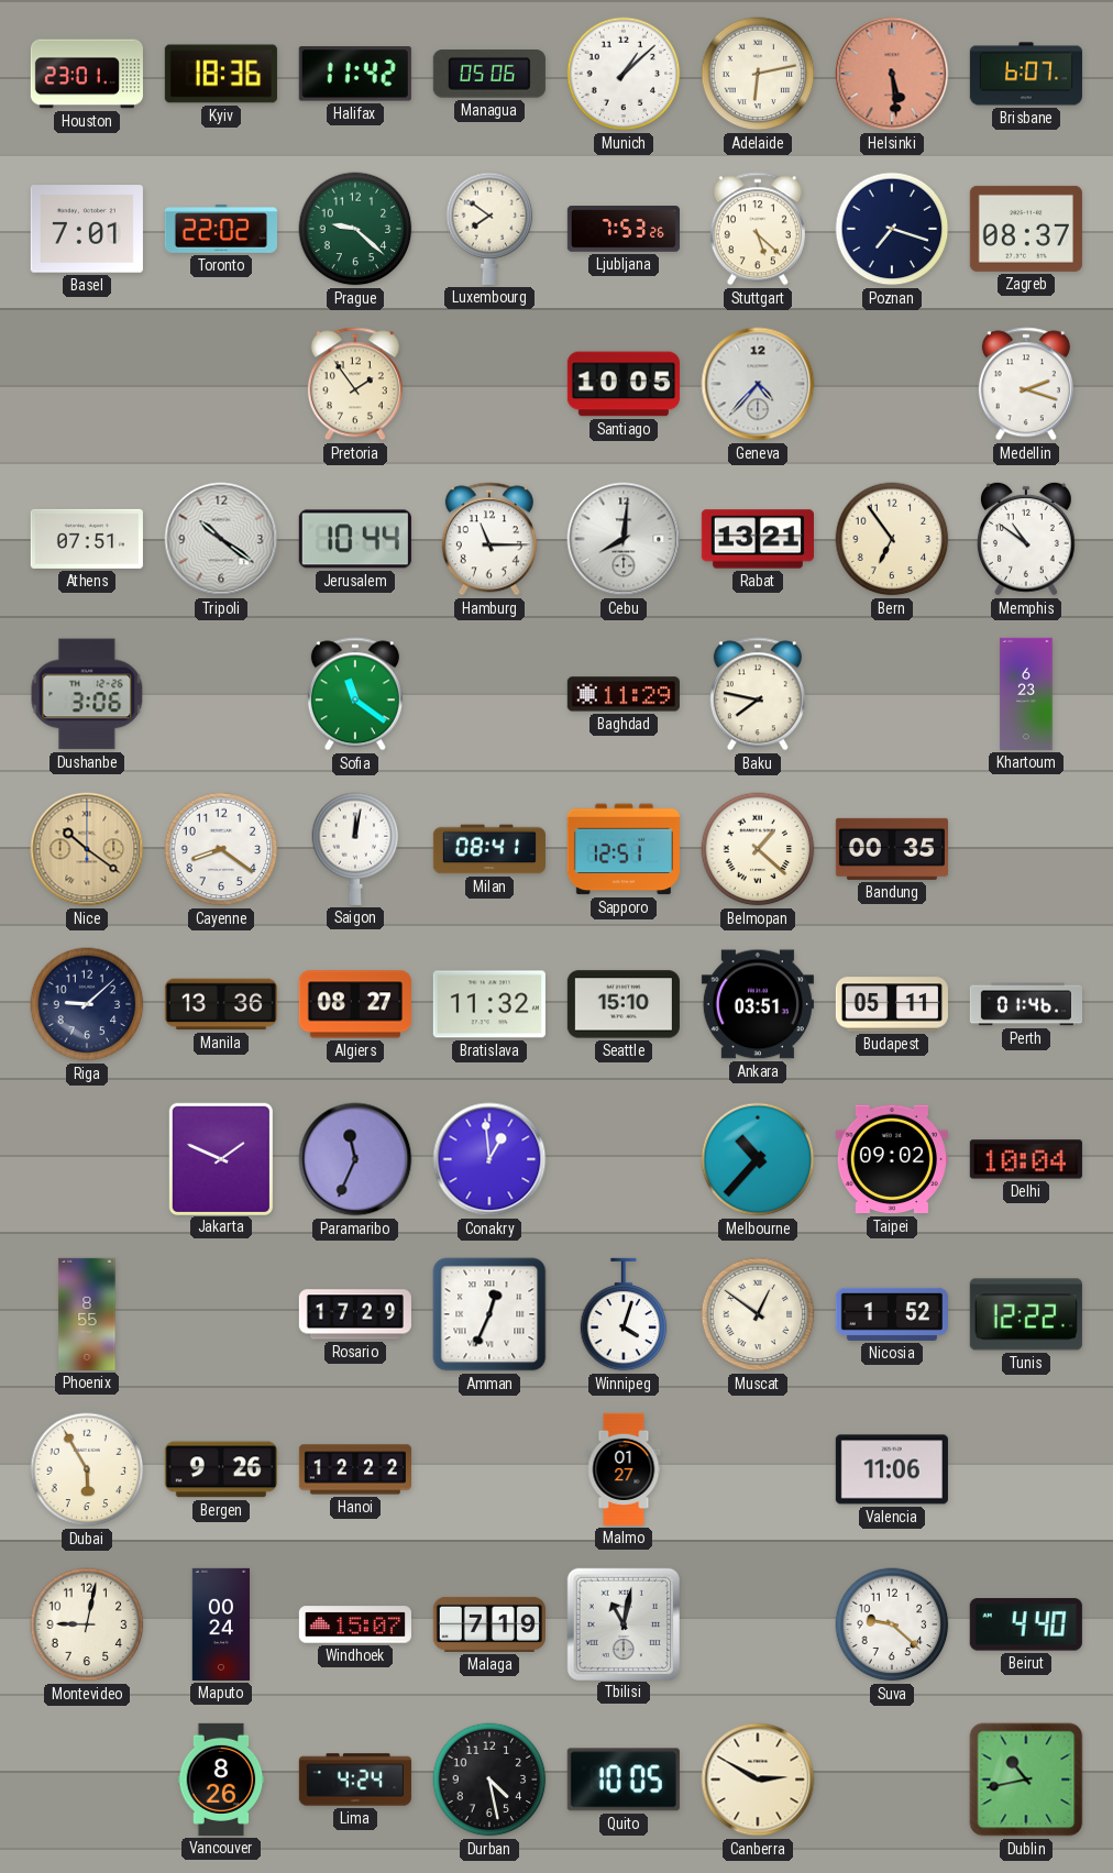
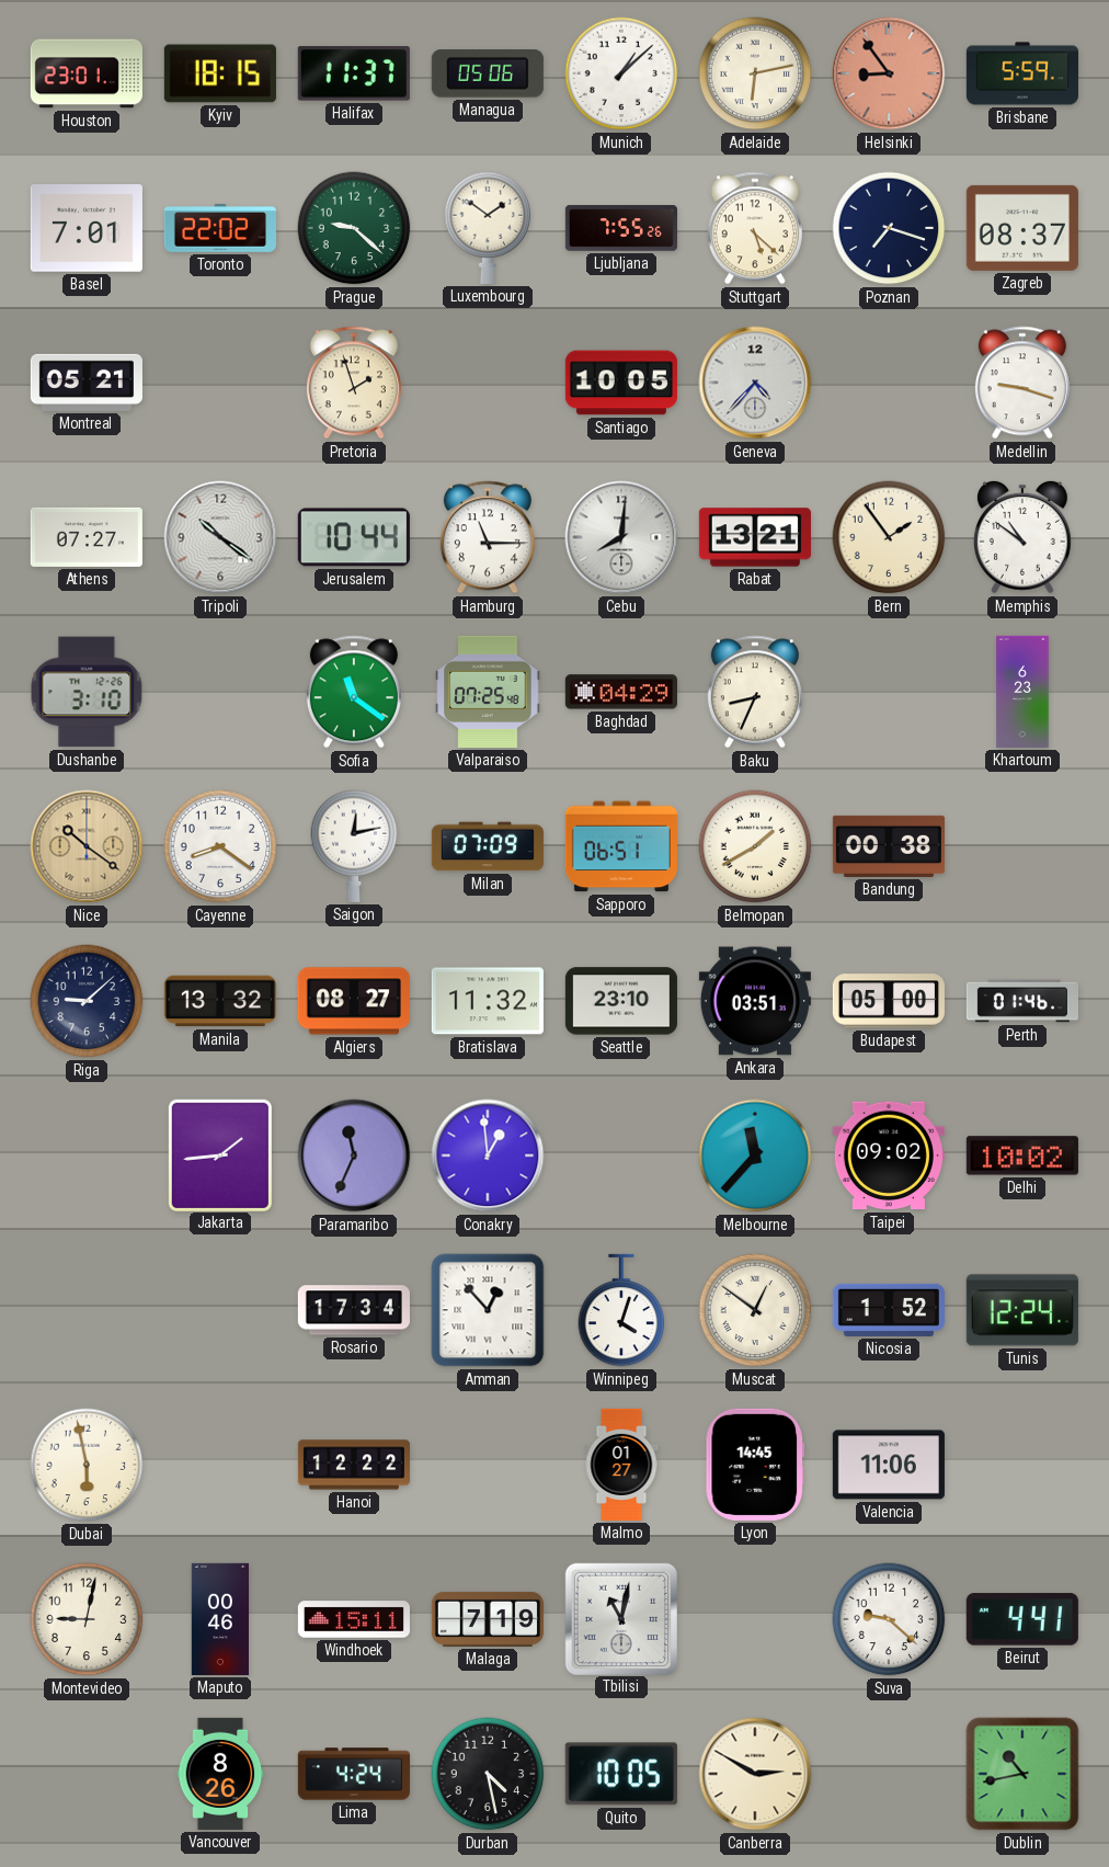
Kyiv: 18:36 -> 18:15 (220, 73)
Halifax: 11:42 -> 11:37 (354, 73)
Helsinki: 5:29 -> 8:54 (889, 73)
Brisbane: 6:07 -> 5:59 (1022, 73)
Luxembourg: 7:51 -> 1:51 (488, 228)
Ljubljana: 7:53 -> 7:55 (621, 228)
Montreal: none -> 05:21 (87, 383)
Pretoria: 1:54 -> 1:57 (354, 383)
Medellin: 2:18 -> 9:18 (1022, 383)
Athens: 07:51 -> 07:27 (87, 537)
Bern: 6:54 -> 1:54 (889, 537)
Dushanbe: 3:06 -> 3:10 (87, 692)
Valparaiso: none -> 07:25 (488, 692)
Baghdad: 11:29 -> 04:29 (621, 692)
Baku: 7:47 -> 8:34 (755, 692)
Saigon: 12:02 -> 12:13 (354, 846)
Milan: 08:41 -> 07:09 (488, 846)
Sapporo: 12:51 -> 06:51 (621, 846)
Belmopan: 1:22 -> 1:40 (755, 846)
Bandung: 00:35 -> 00:38 (889, 846)
Manila: 13:36 -> 13:32 (220, 1001)
Seattle: 15:10 -> 23:10 (621, 1001)
Budapest: 05:11 -> 05:00 (889, 1001)
Jakarta: 1:49 -> 1:44 (219, 1154)
Melbourne: 10:37 -> 11:37 (755, 1156)
Delhi: 10:04 -> 10:02 (1022, 1156)
Phoenix: 8:55 -> none (87, 1314)
Rosario: 17:29 -> 17:34 (354, 1310)
Amman: 12:34 -> 12:53 (488, 1310)
Tunis: 12:22 -> 12:24 (1022, 1310)
Dubai: 5:55 -> 5:58 (87, 1465)
Bergen: 9:26 -> none (221, 1469)
Lyon: none -> 14:45 (754, 1465)
Maputo: 00:24 -> 00:46 (219, 1619)
Windhoek: 15:07 -> 15:11 (354, 1619)
Beirut: 4:40 -> 4:41 (1022, 1619)
